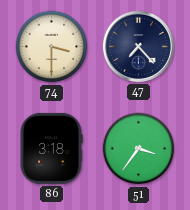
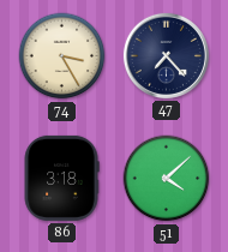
74: 3:30 -> 3:25 (62, 56)
51: 3:36 -> 4:08 (167, 179)
